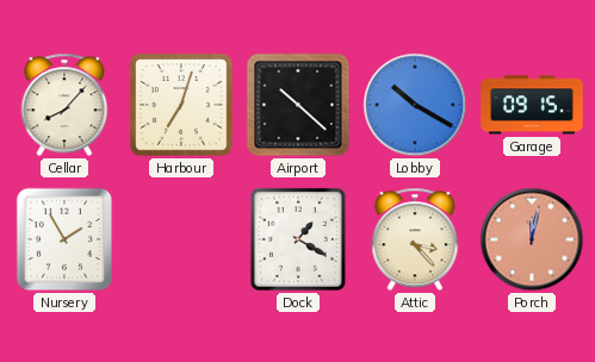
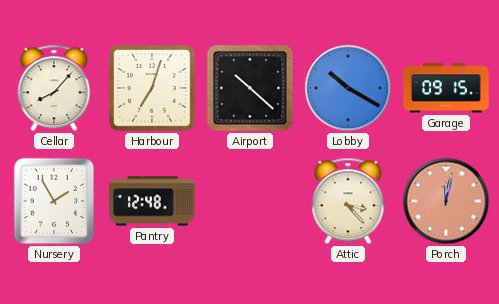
Pantry: none -> 12:48 (152, 201)
Dock: 1:20 -> none (298, 239)
